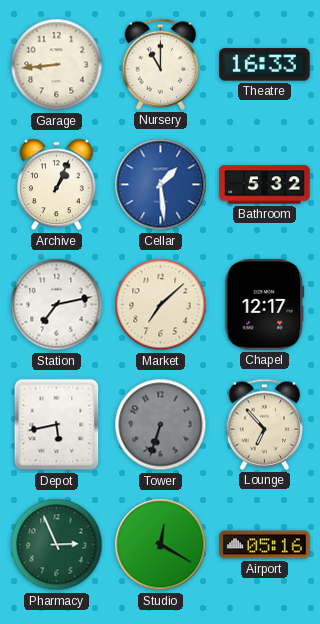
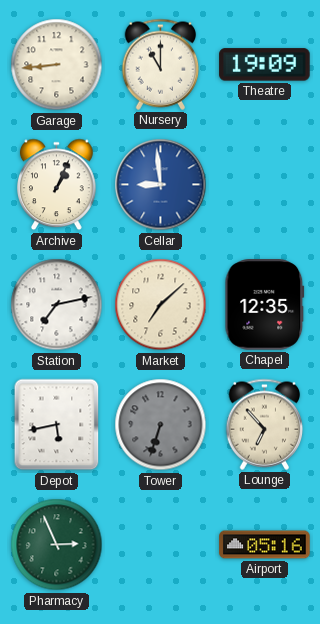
Theatre: 16:33 -> 19:09 (265, 65)
Cellar: 1:29 -> 8:59 (161, 185)
Bathroom: 5:32 -> none (265, 185)
Chapel: 12:17 -> 12:35 (265, 305)
Studio: 12:20 -> none (161, 545)
